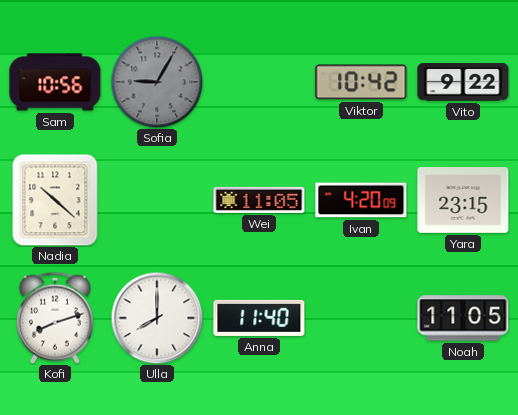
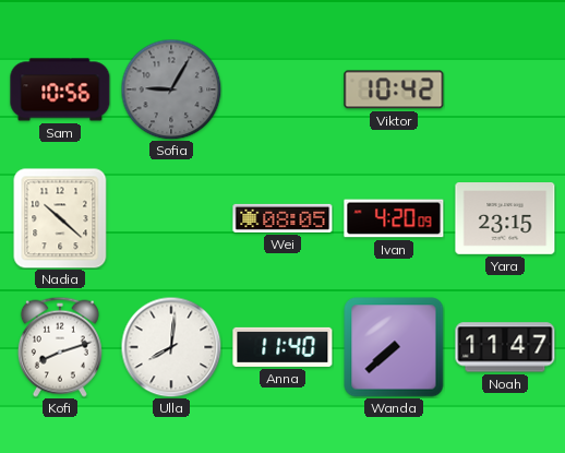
Vito: 9:22 -> none (463, 82)
Wei: 11:05 -> 08:05 (282, 218)
Ulla: 8:00 -> 8:01 (171, 347)
Wanda: none -> 7:38 (394, 347)
Noah: 11:05 -> 11:47 (505, 347)
